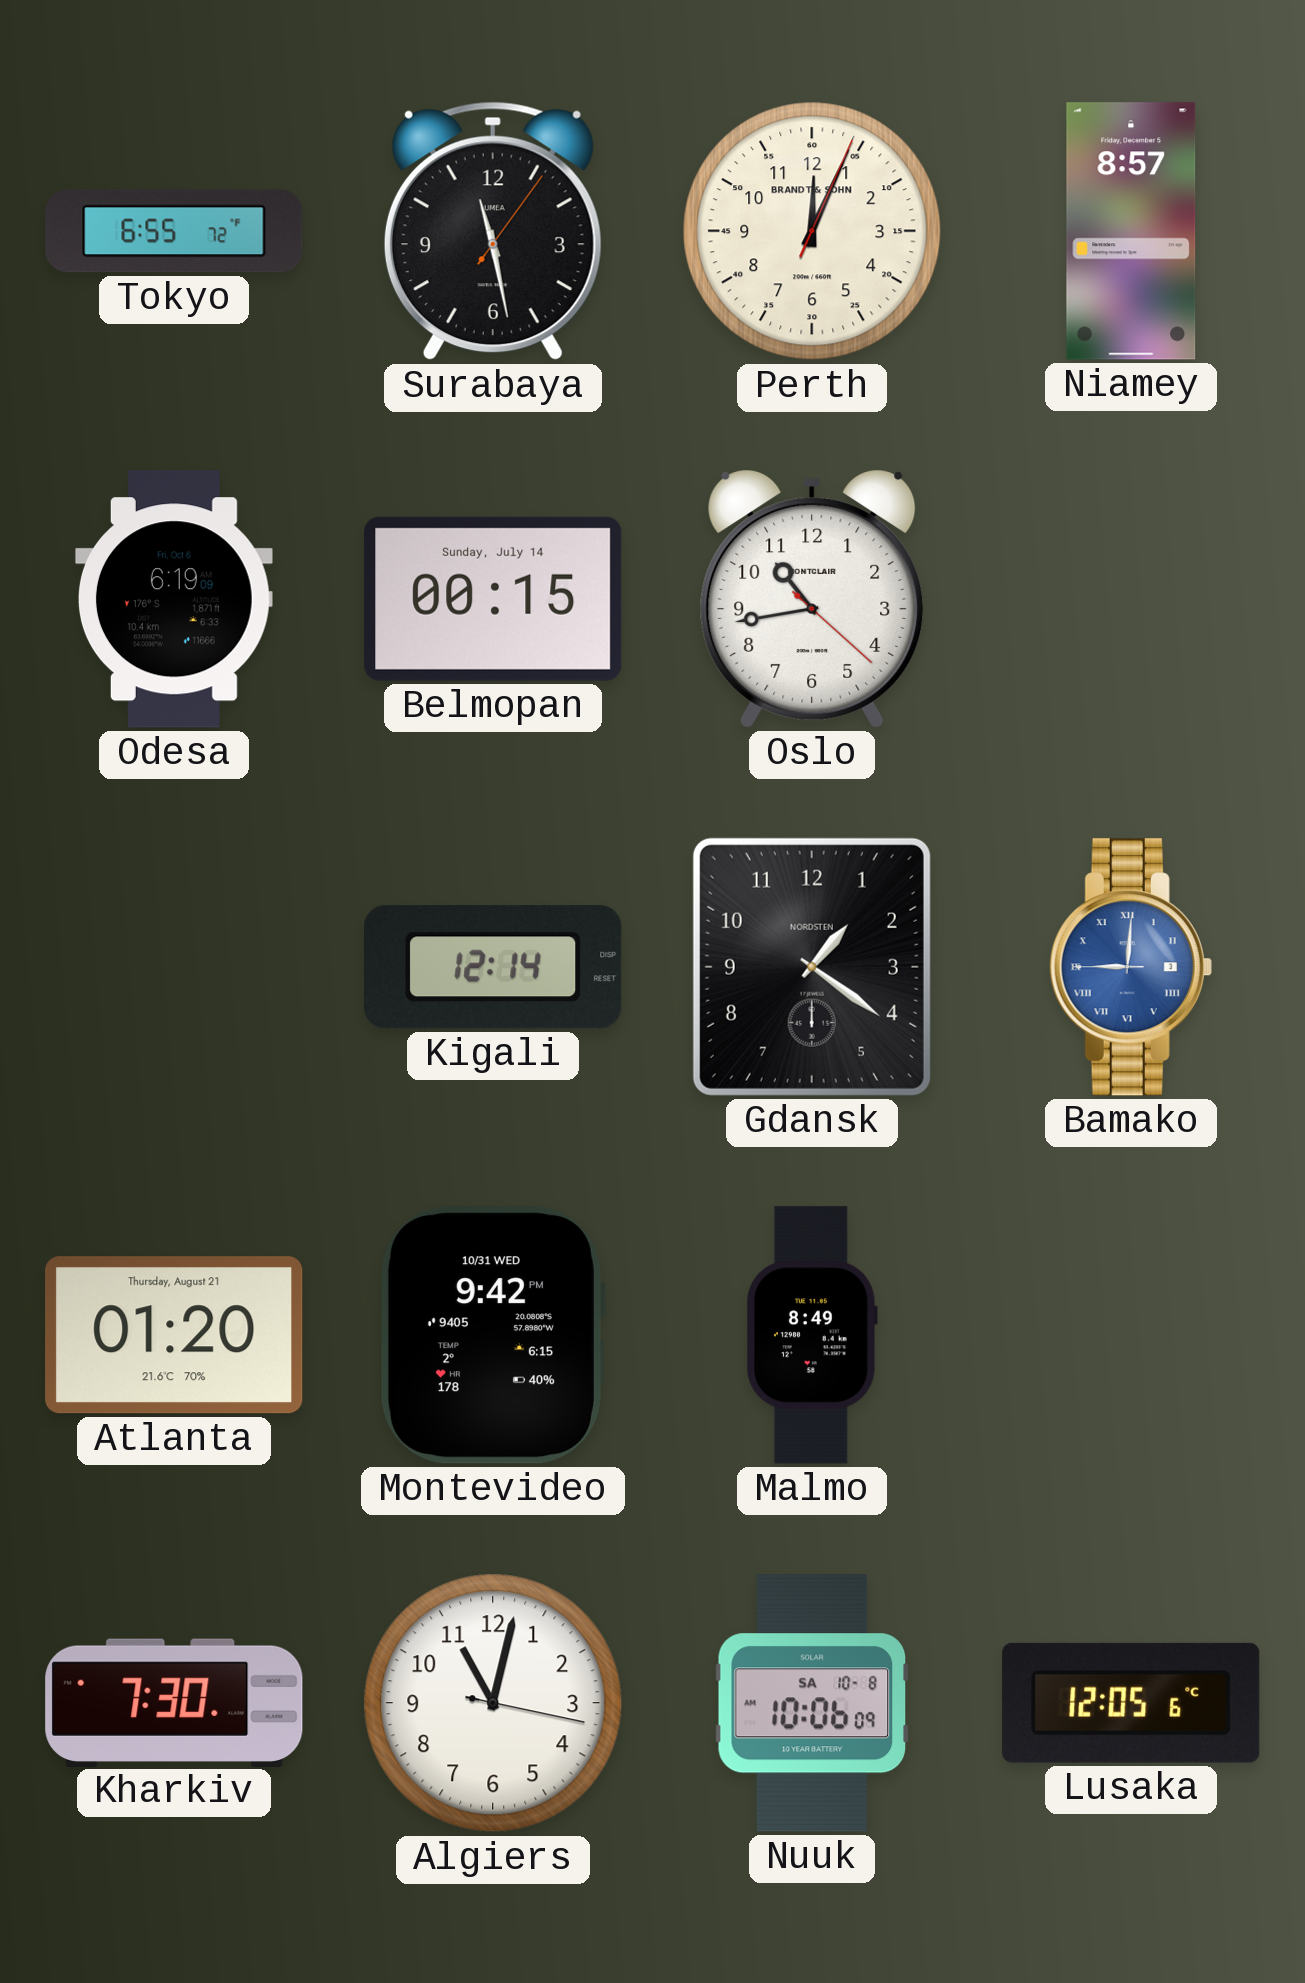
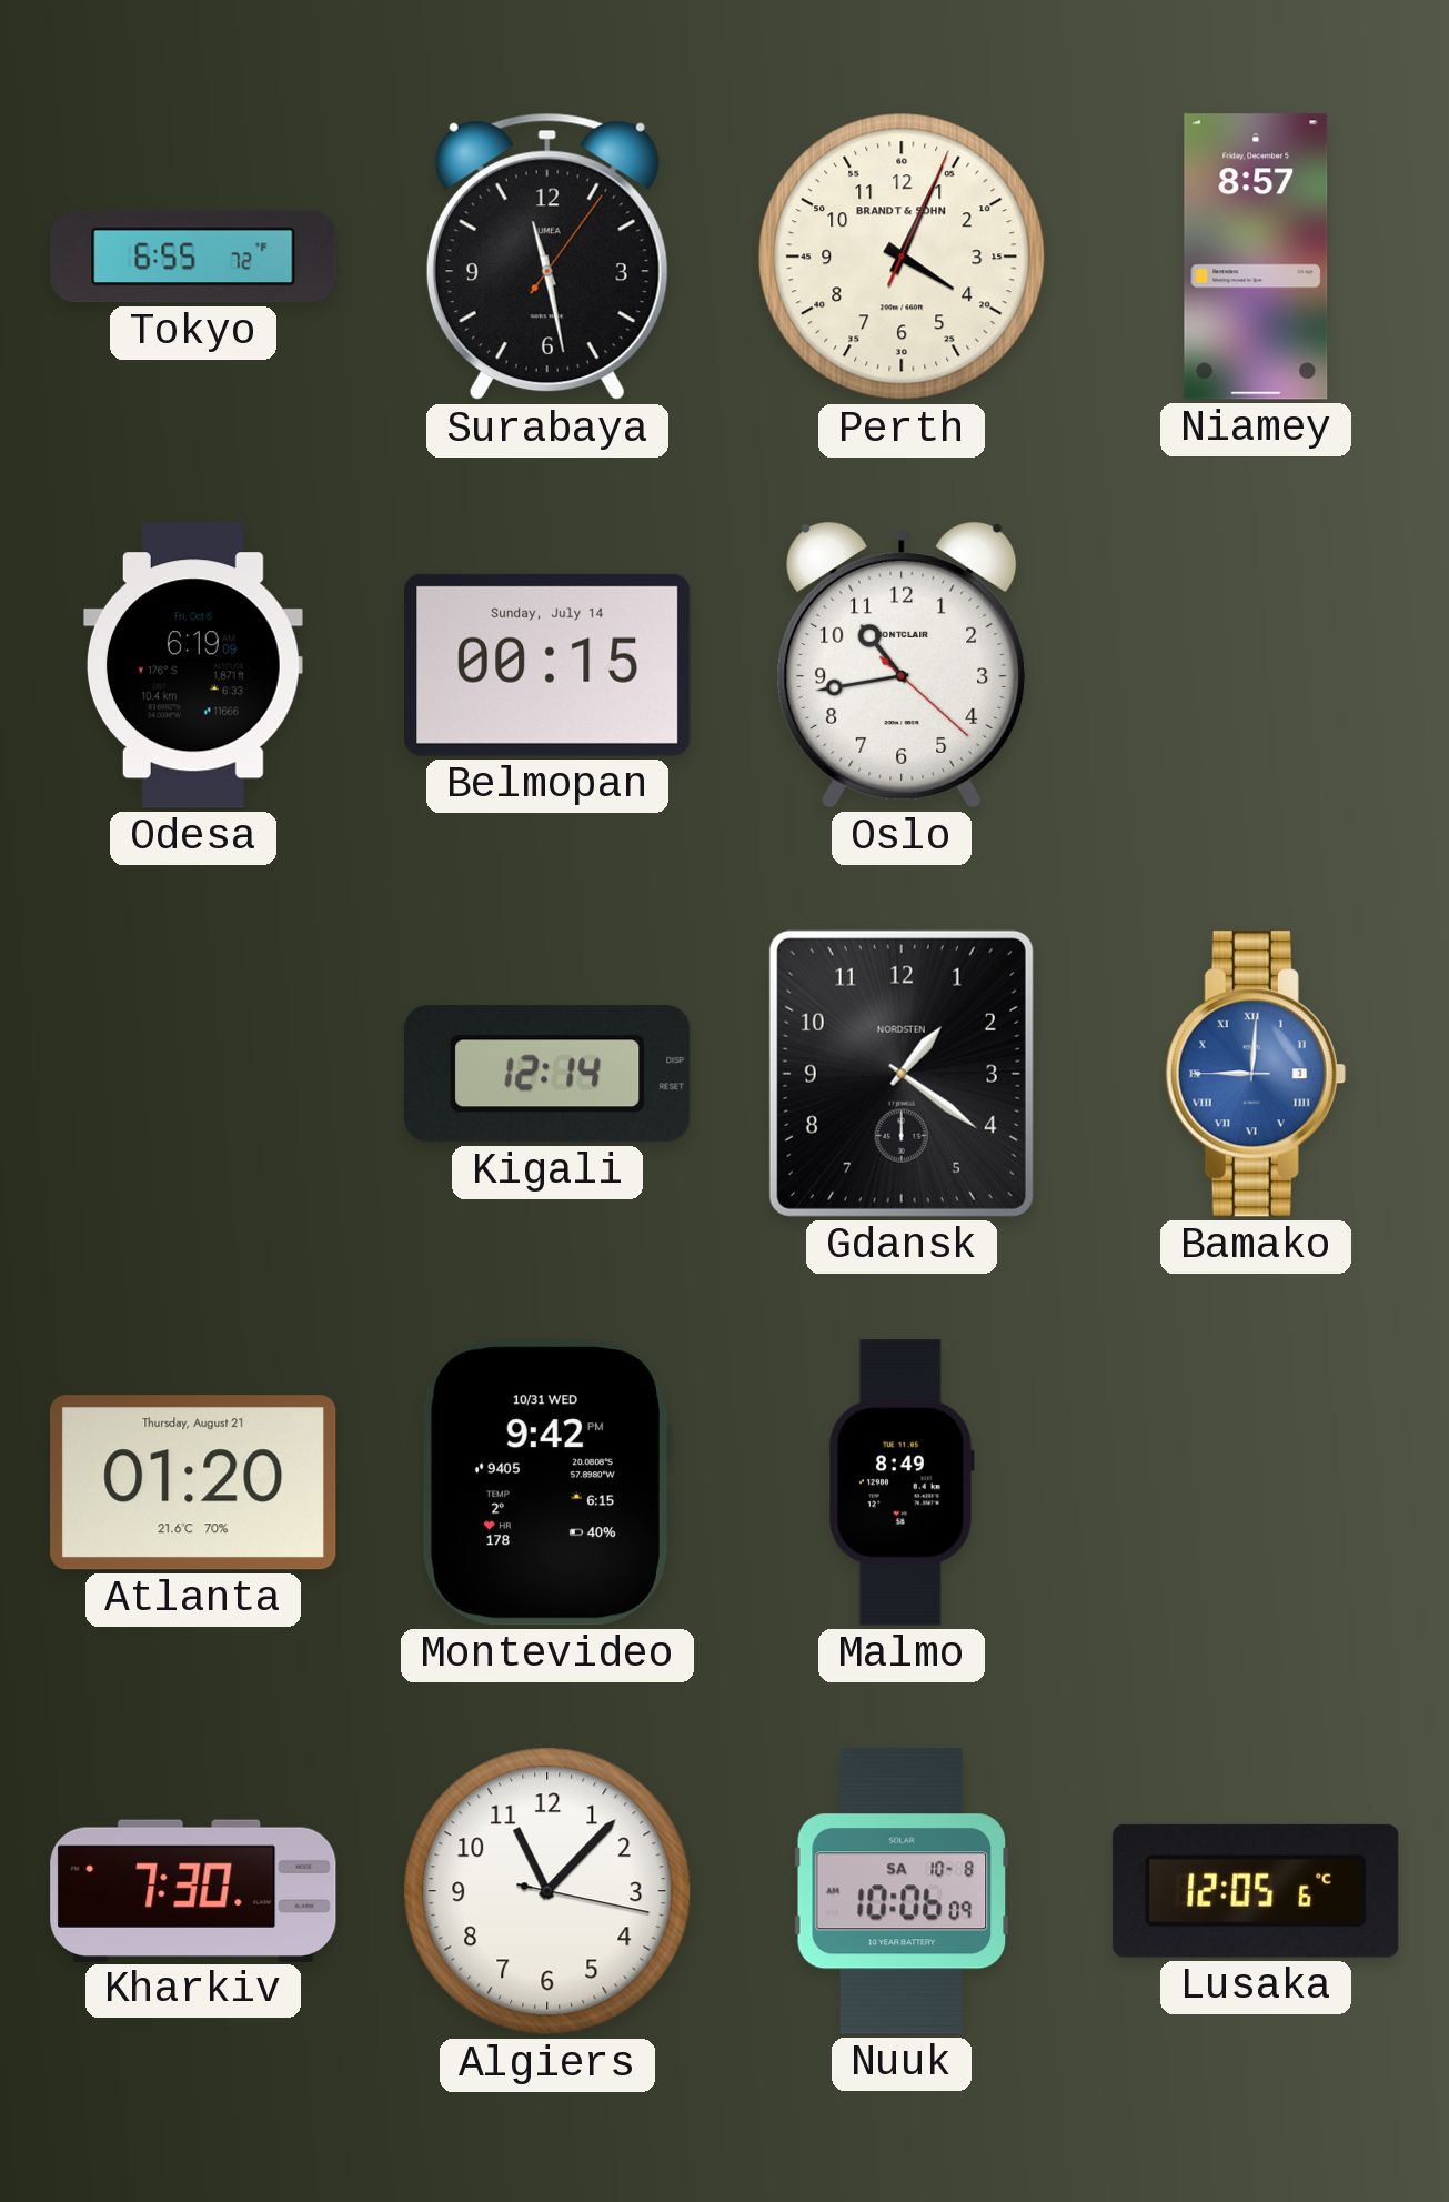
Perth: 12:04 -> 4:04 (902, 257)
Algiers: 11:02 -> 11:07 (547, 1891)
